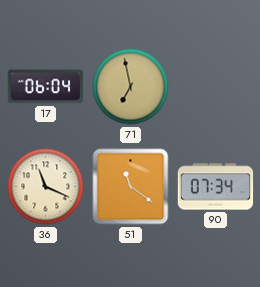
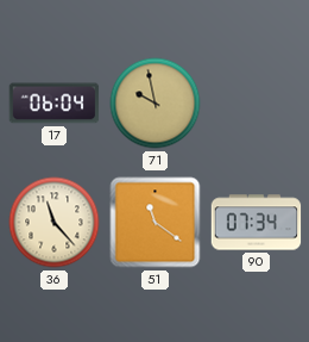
71: 6:58 -> 9:58 (156, 104)
36: 11:19 -> 11:23 (55, 223)
